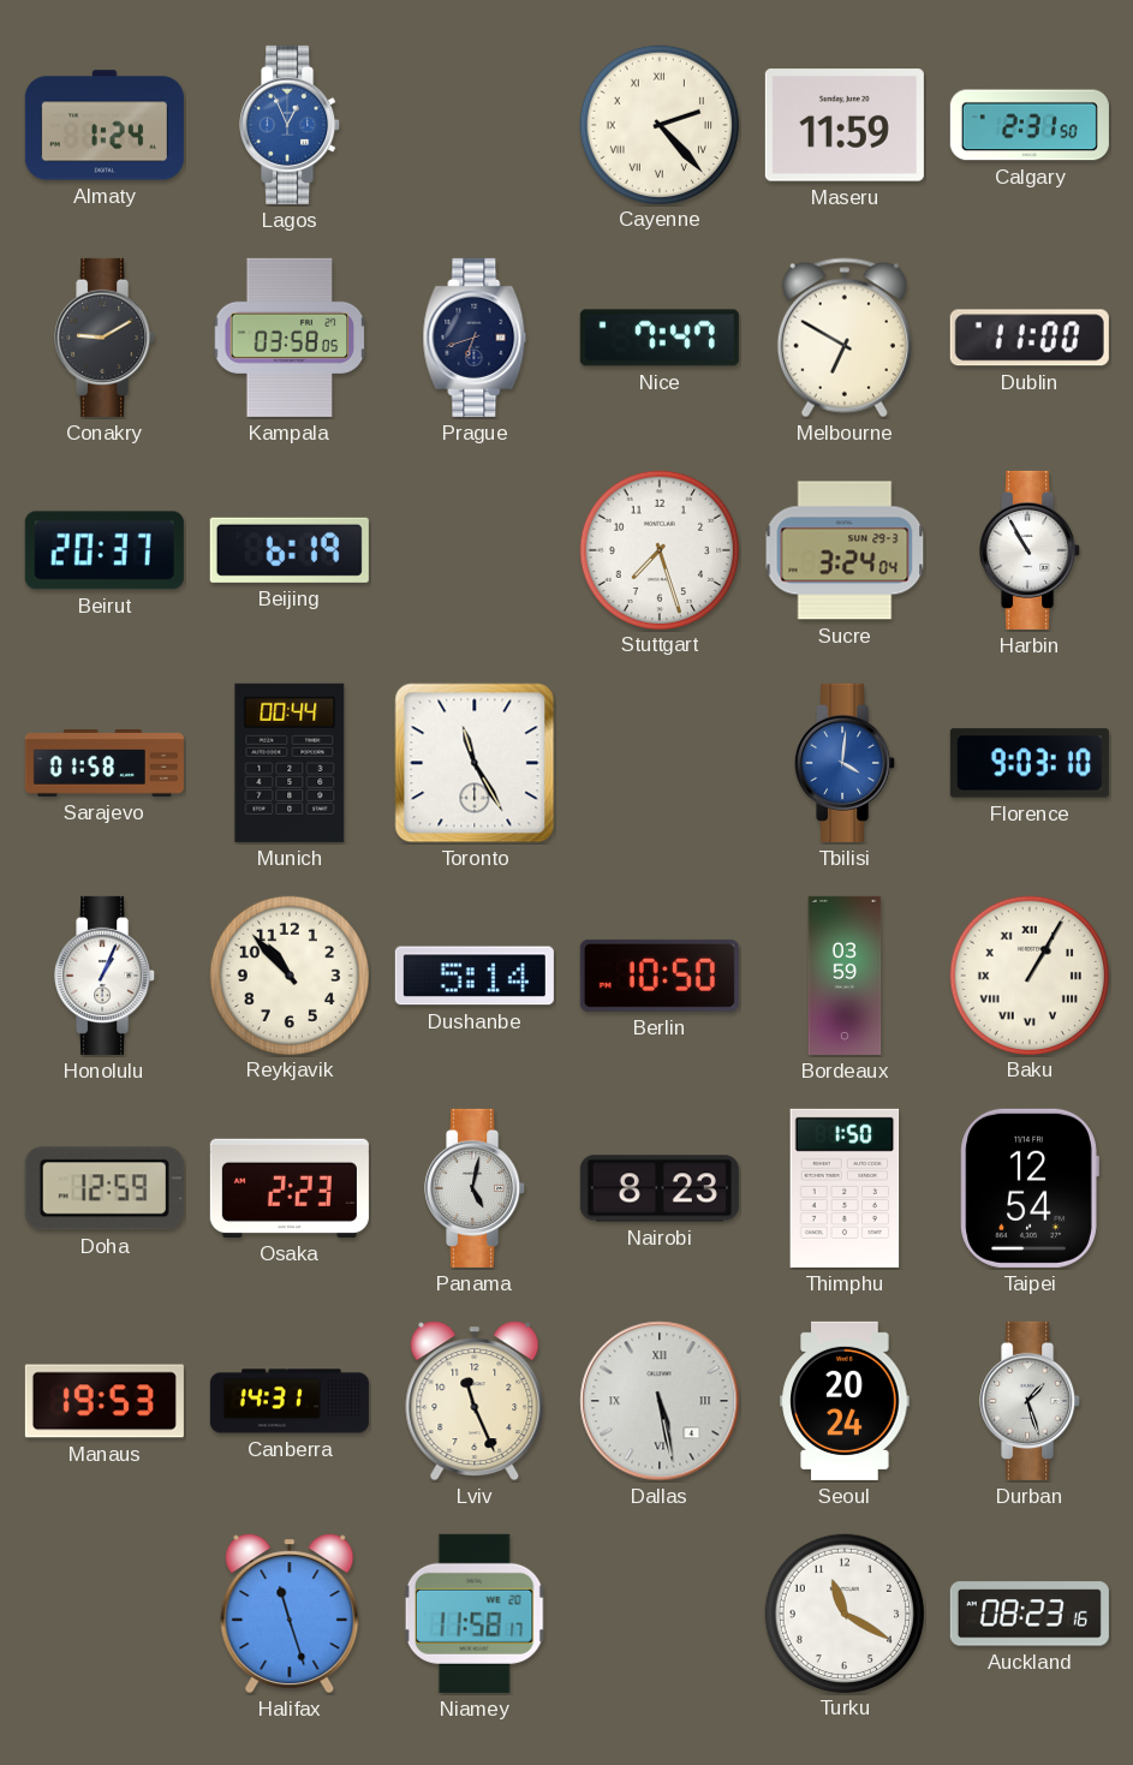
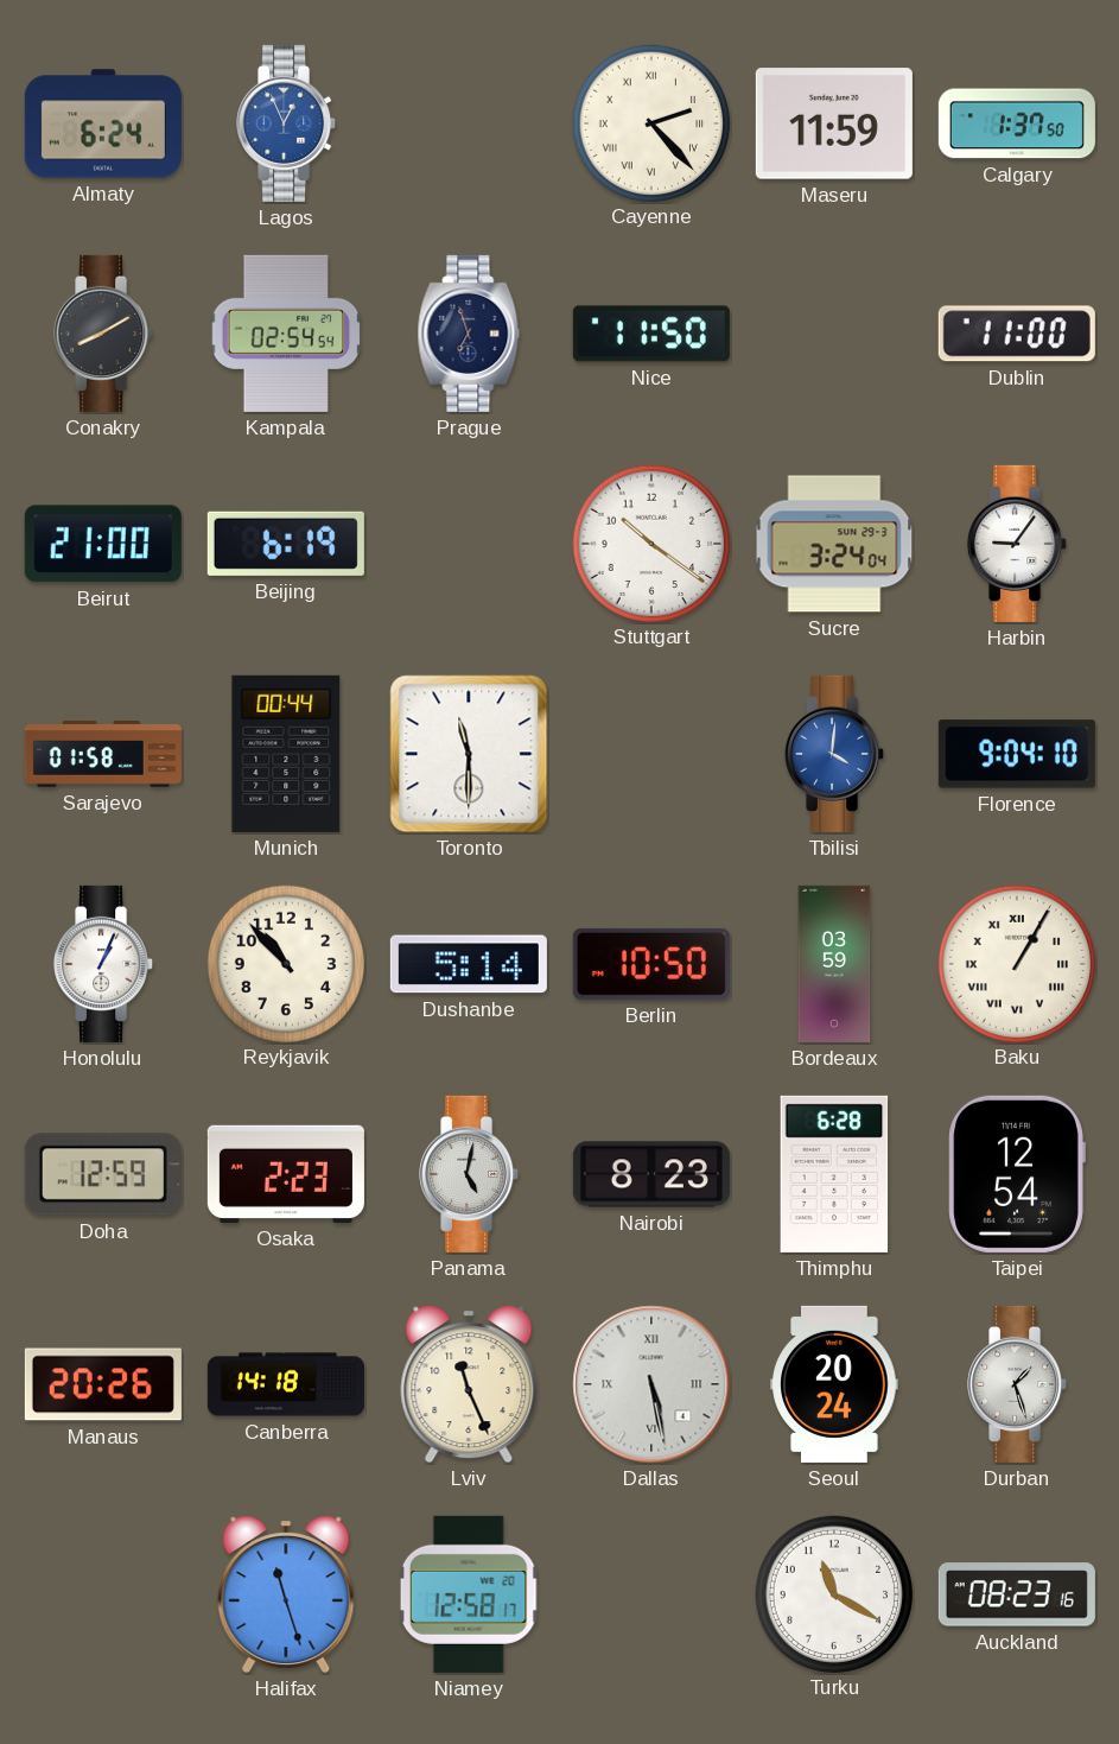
Almaty: 1:24 -> 6:24 (103, 123)
Calgary: 2:31 -> 1:37 (1017, 123)
Conakry: 9:10 -> 8:10 (104, 334)
Kampala: 03:58 -> 02:54 (286, 334)
Prague: 6:42 -> 6:57 (469, 334)
Nice: 7:47 -> 11:50 (651, 334)
Melbourne: 6:50 -> none (845, 338)
Beirut: 20:37 -> 21:00 (103, 544)
Stuttgart: 7:27 -> 10:21 (650, 543)
Harbin: 10:55 -> 9:06 (1018, 544)
Toronto: 11:25 -> 11:30 (469, 754)
Florence: 9:03 -> 9:04 (1017, 754)
Thimphu: 1:50 -> 6:28 (834, 1174)
Manaus: 19:53 -> 20:26 (103, 1384)
Canberra: 14:31 -> 14:18 (286, 1384)
Niamey: 11:58 -> 12:58 (469, 1594)
